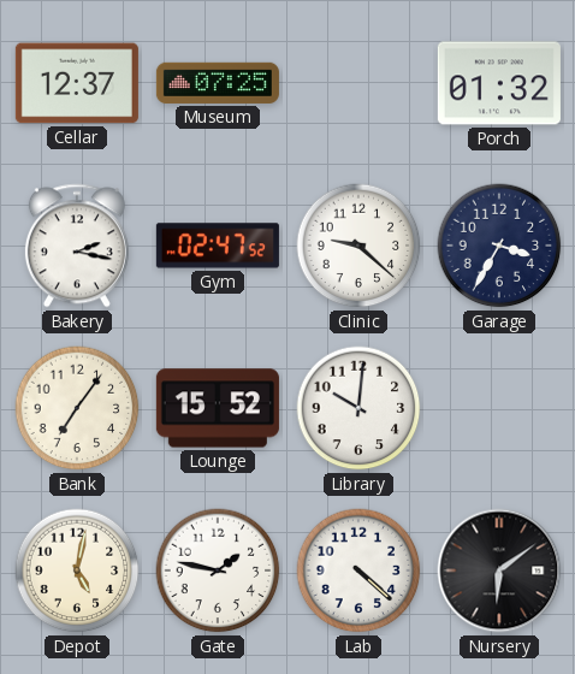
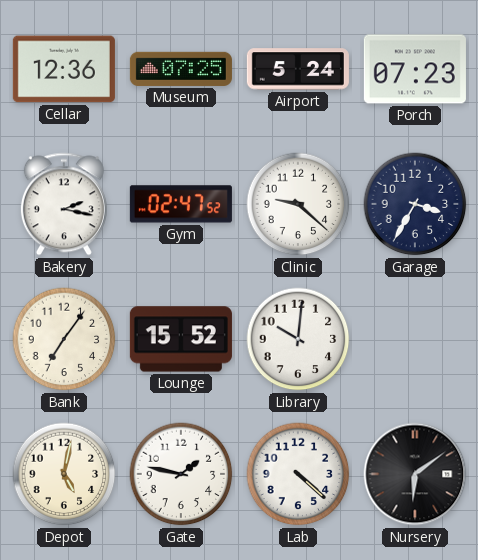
Cellar: 12:37 -> 12:36 (64, 69)
Airport: none -> 5:24 (298, 69)
Porch: 01:32 -> 07:23 (415, 69)
